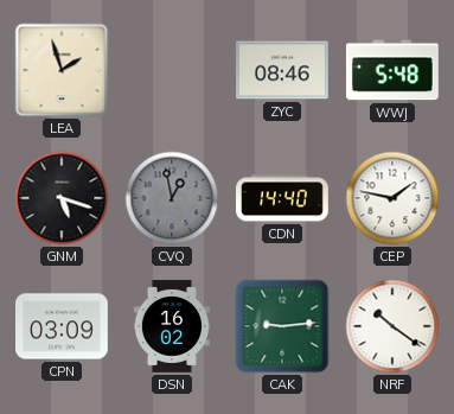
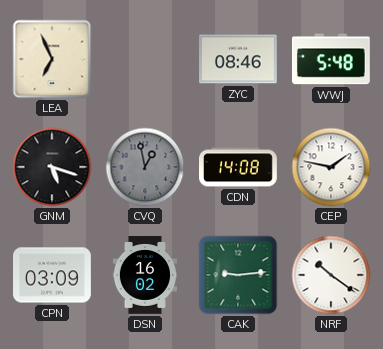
LEA: 1:57 -> 6:56 (52, 59)
CDN: 14:40 -> 14:08 (239, 167)
